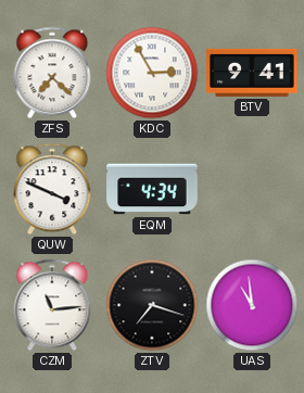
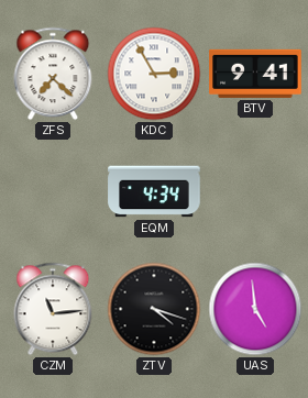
QUW: 3:49 -> none (52, 189)
ZTV: 7:18 -> 4:18 (154, 309)
UAS: 10:59 -> 4:59 (255, 309)
